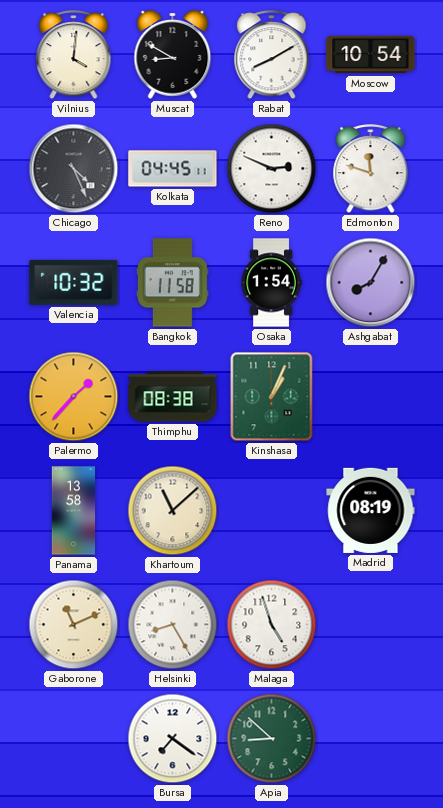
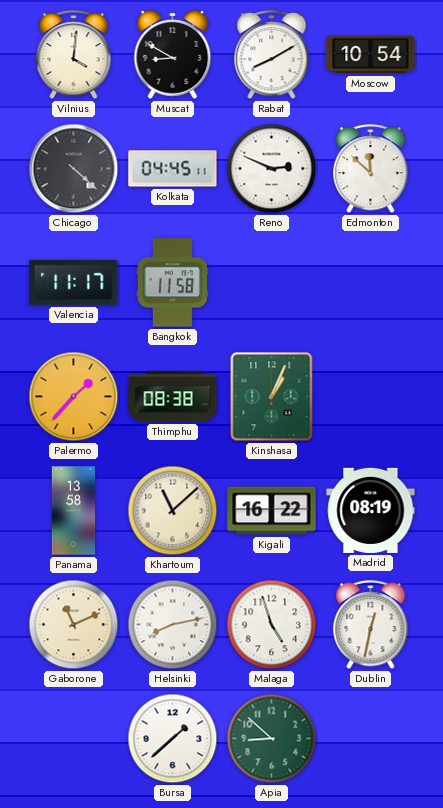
Chicago: 4:26 -> 4:22 (74, 169)
Edmonton: 11:48 -> 11:52 (371, 170)
Valencia: 10:32 -> 11:17 (74, 282)
Osaka: 1:54 -> none (271, 283)
Ashgabat: 8:05 -> none (371, 283)
Kigali: none -> 16:22 (272, 511)
Helsinki: 8:25 -> 8:13 (173, 625)
Dublin: none -> 12:32 (371, 626)
Bursa: 7:21 -> 1:38 (173, 739)
